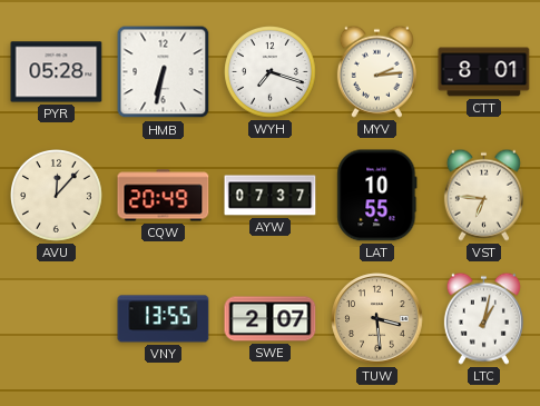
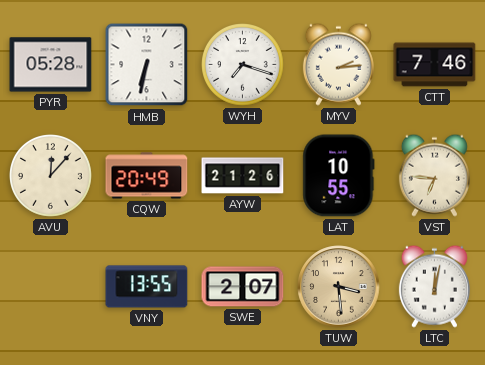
CTT: 8:01 -> 7:46 (435, 65)
AYW: 07:37 -> 21:26 (243, 176)
LTC: 1:02 -> 12:02 (434, 286)
